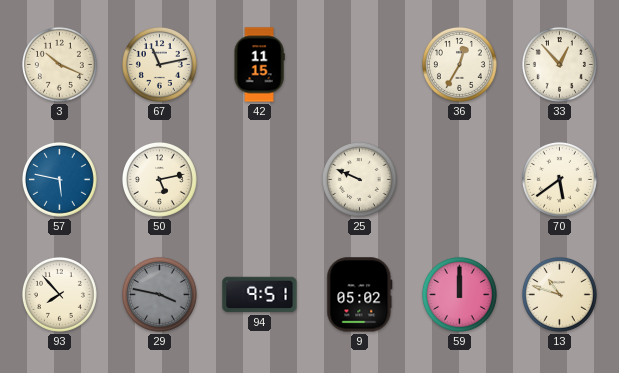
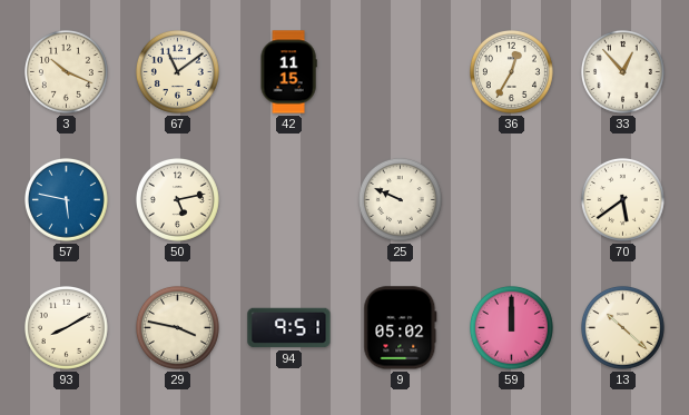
67: 11:13 -> 11:09 (177, 71)
93: 7:53 -> 8:10 (66, 327)
29 dial: grey -> cream (177, 327)
13: 10:48 -> 10:22 (622, 327)
